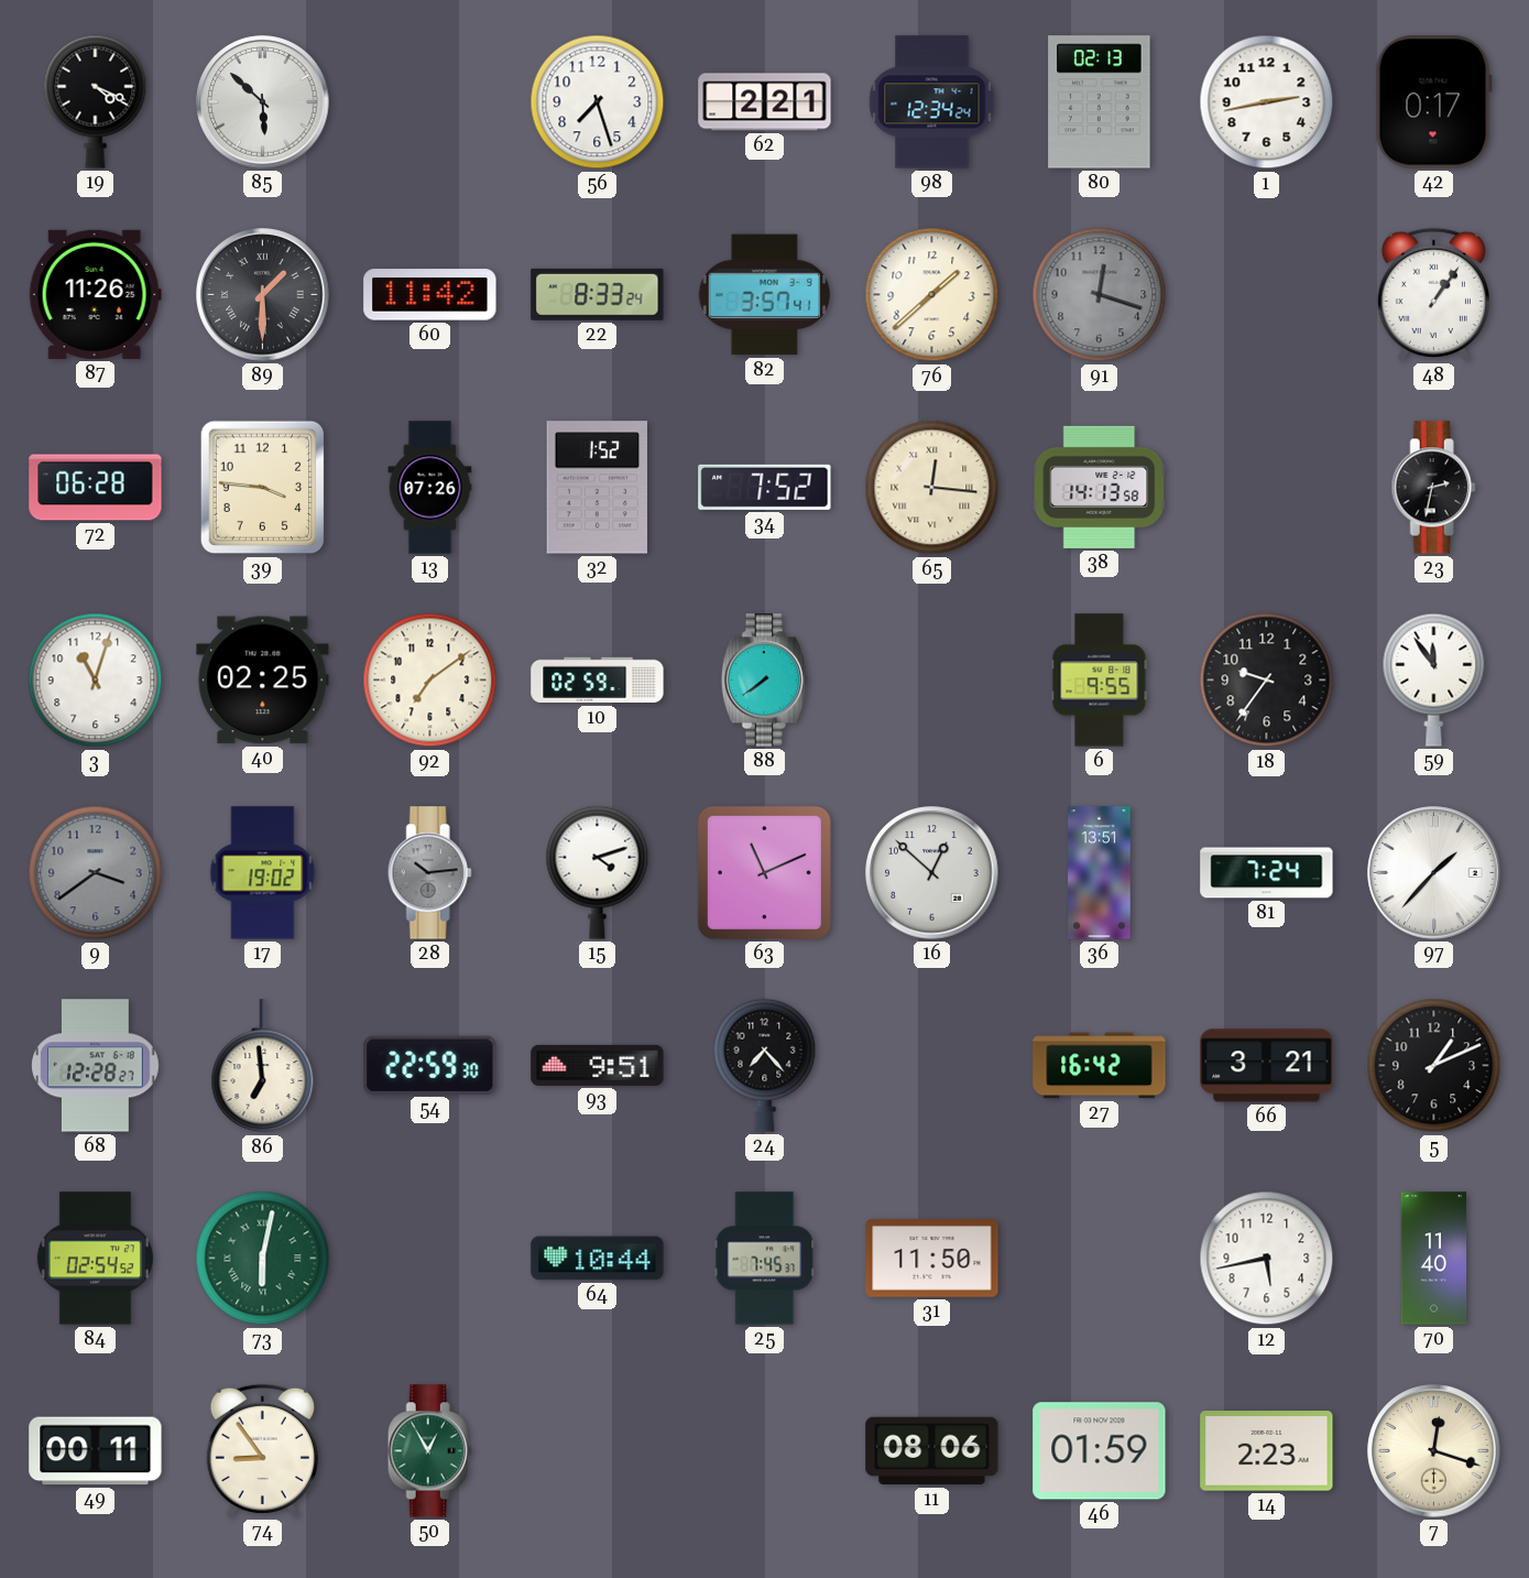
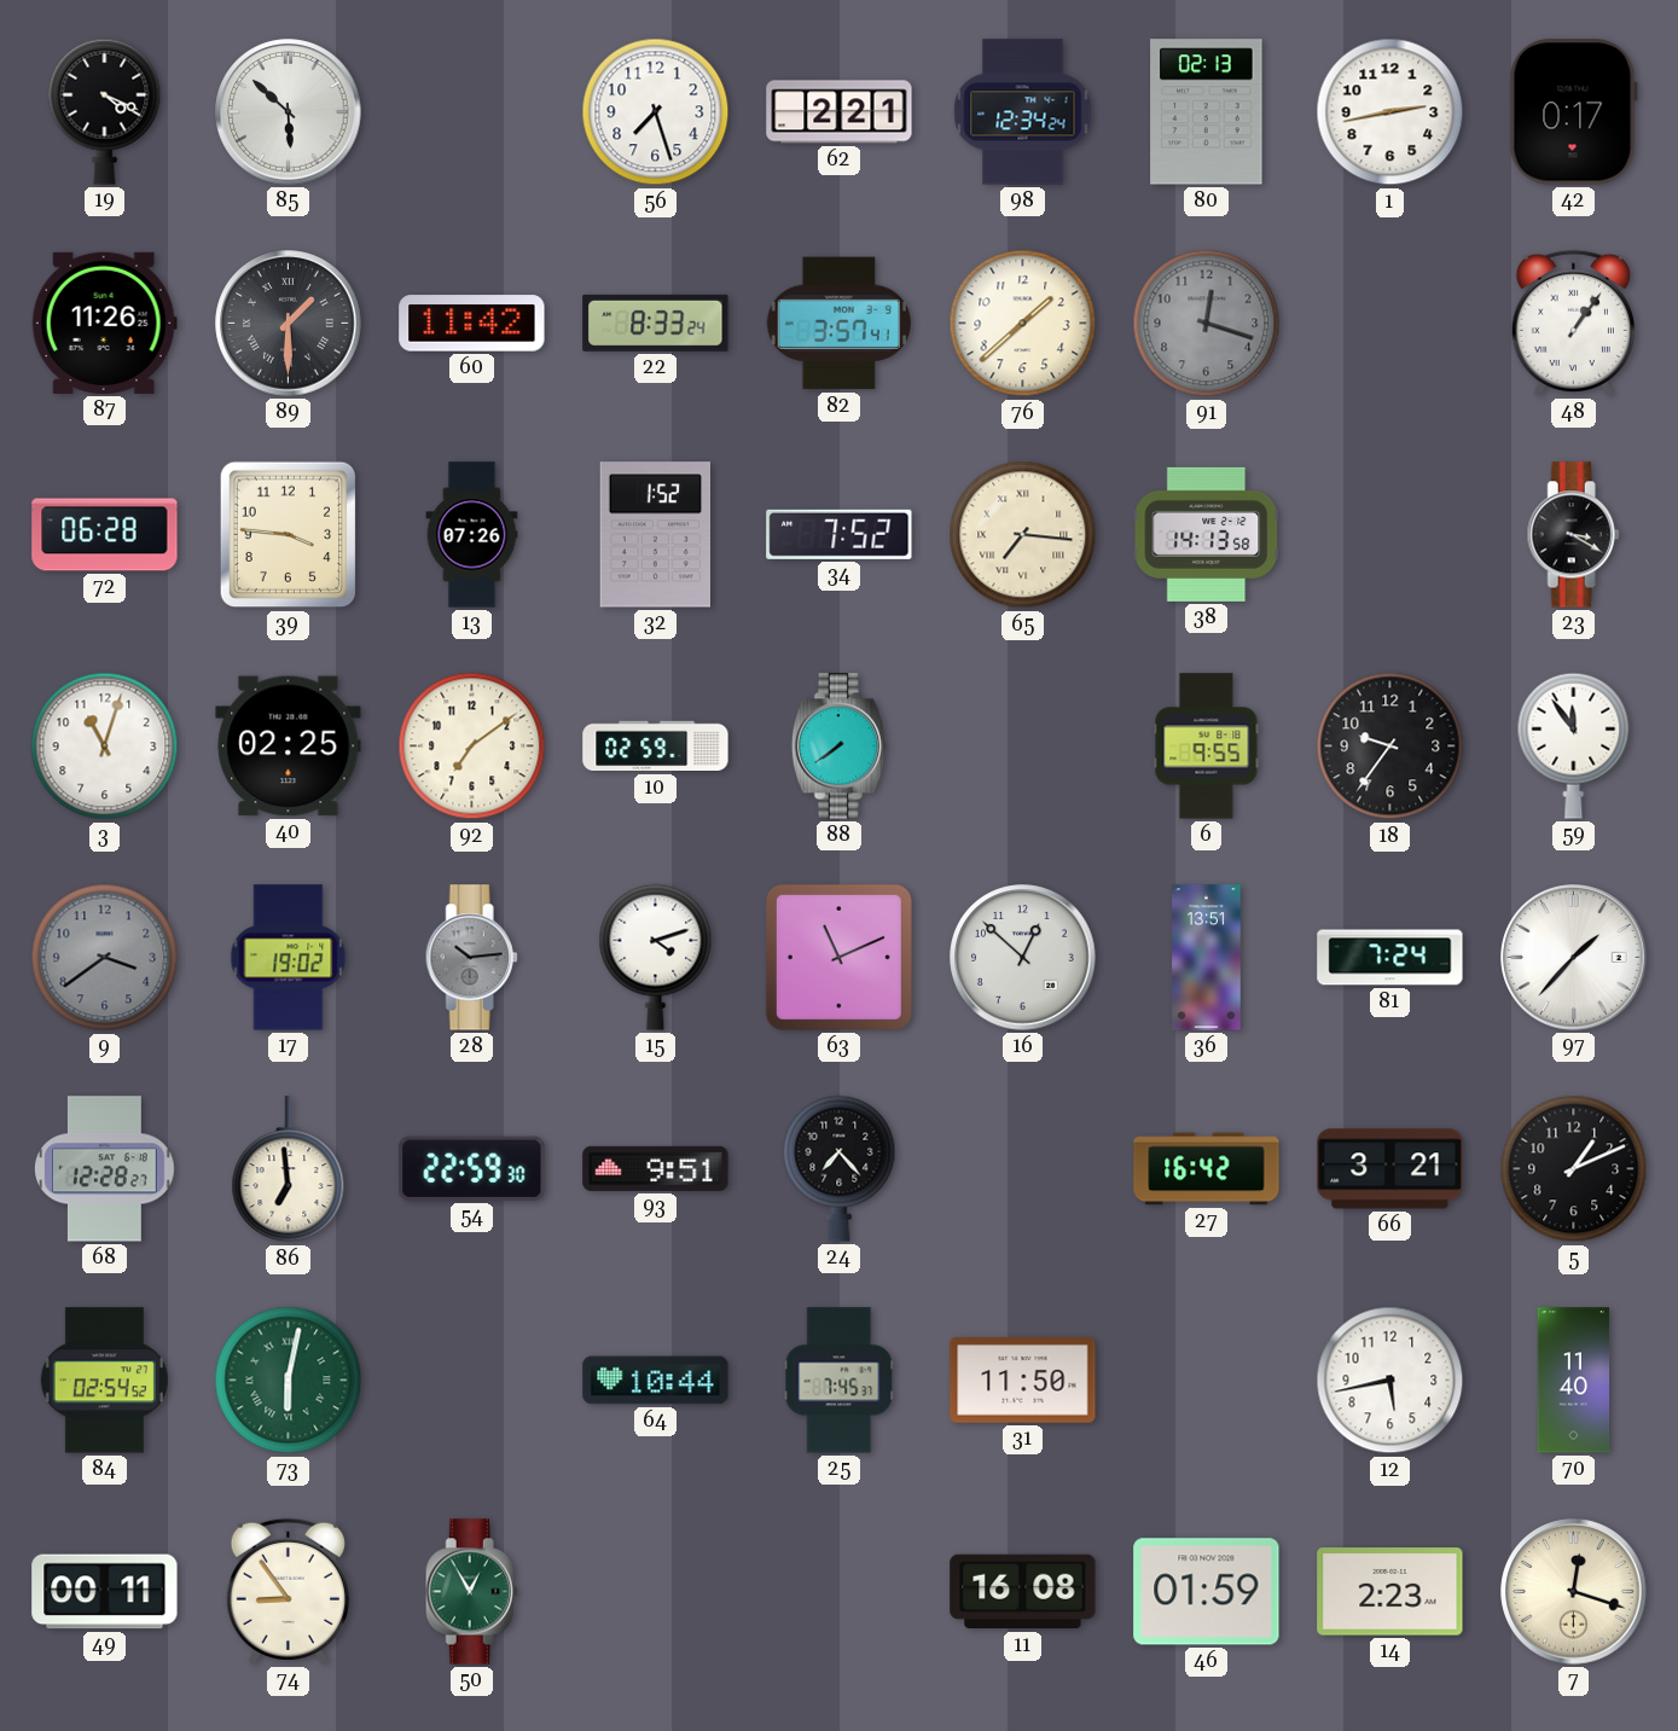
65: 12:16 -> 7:16 (1023, 535)
23: 2:32 -> 3:20 (1573, 535)
11: 08:06 -> 16:08 (1023, 1592)
